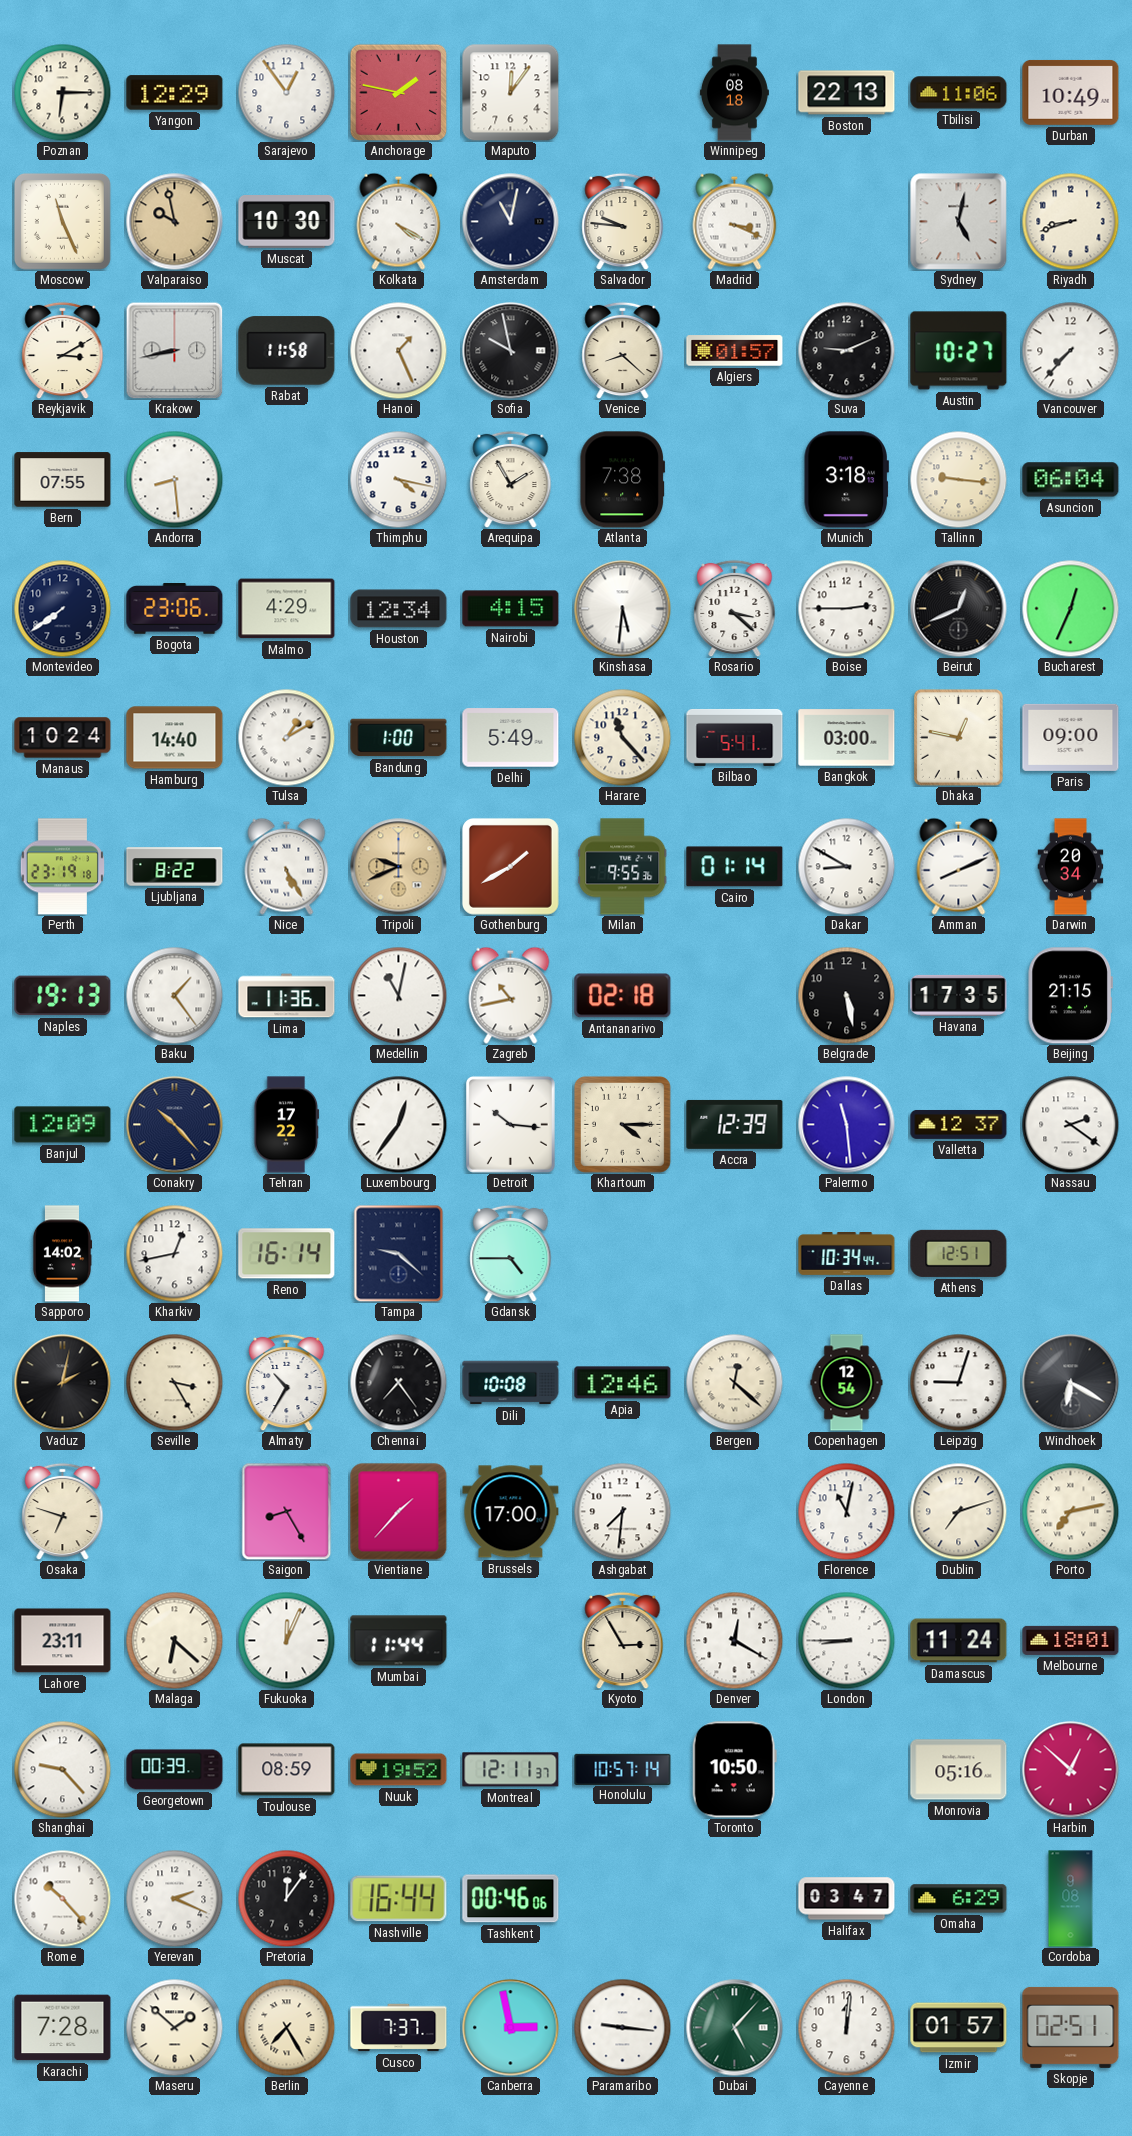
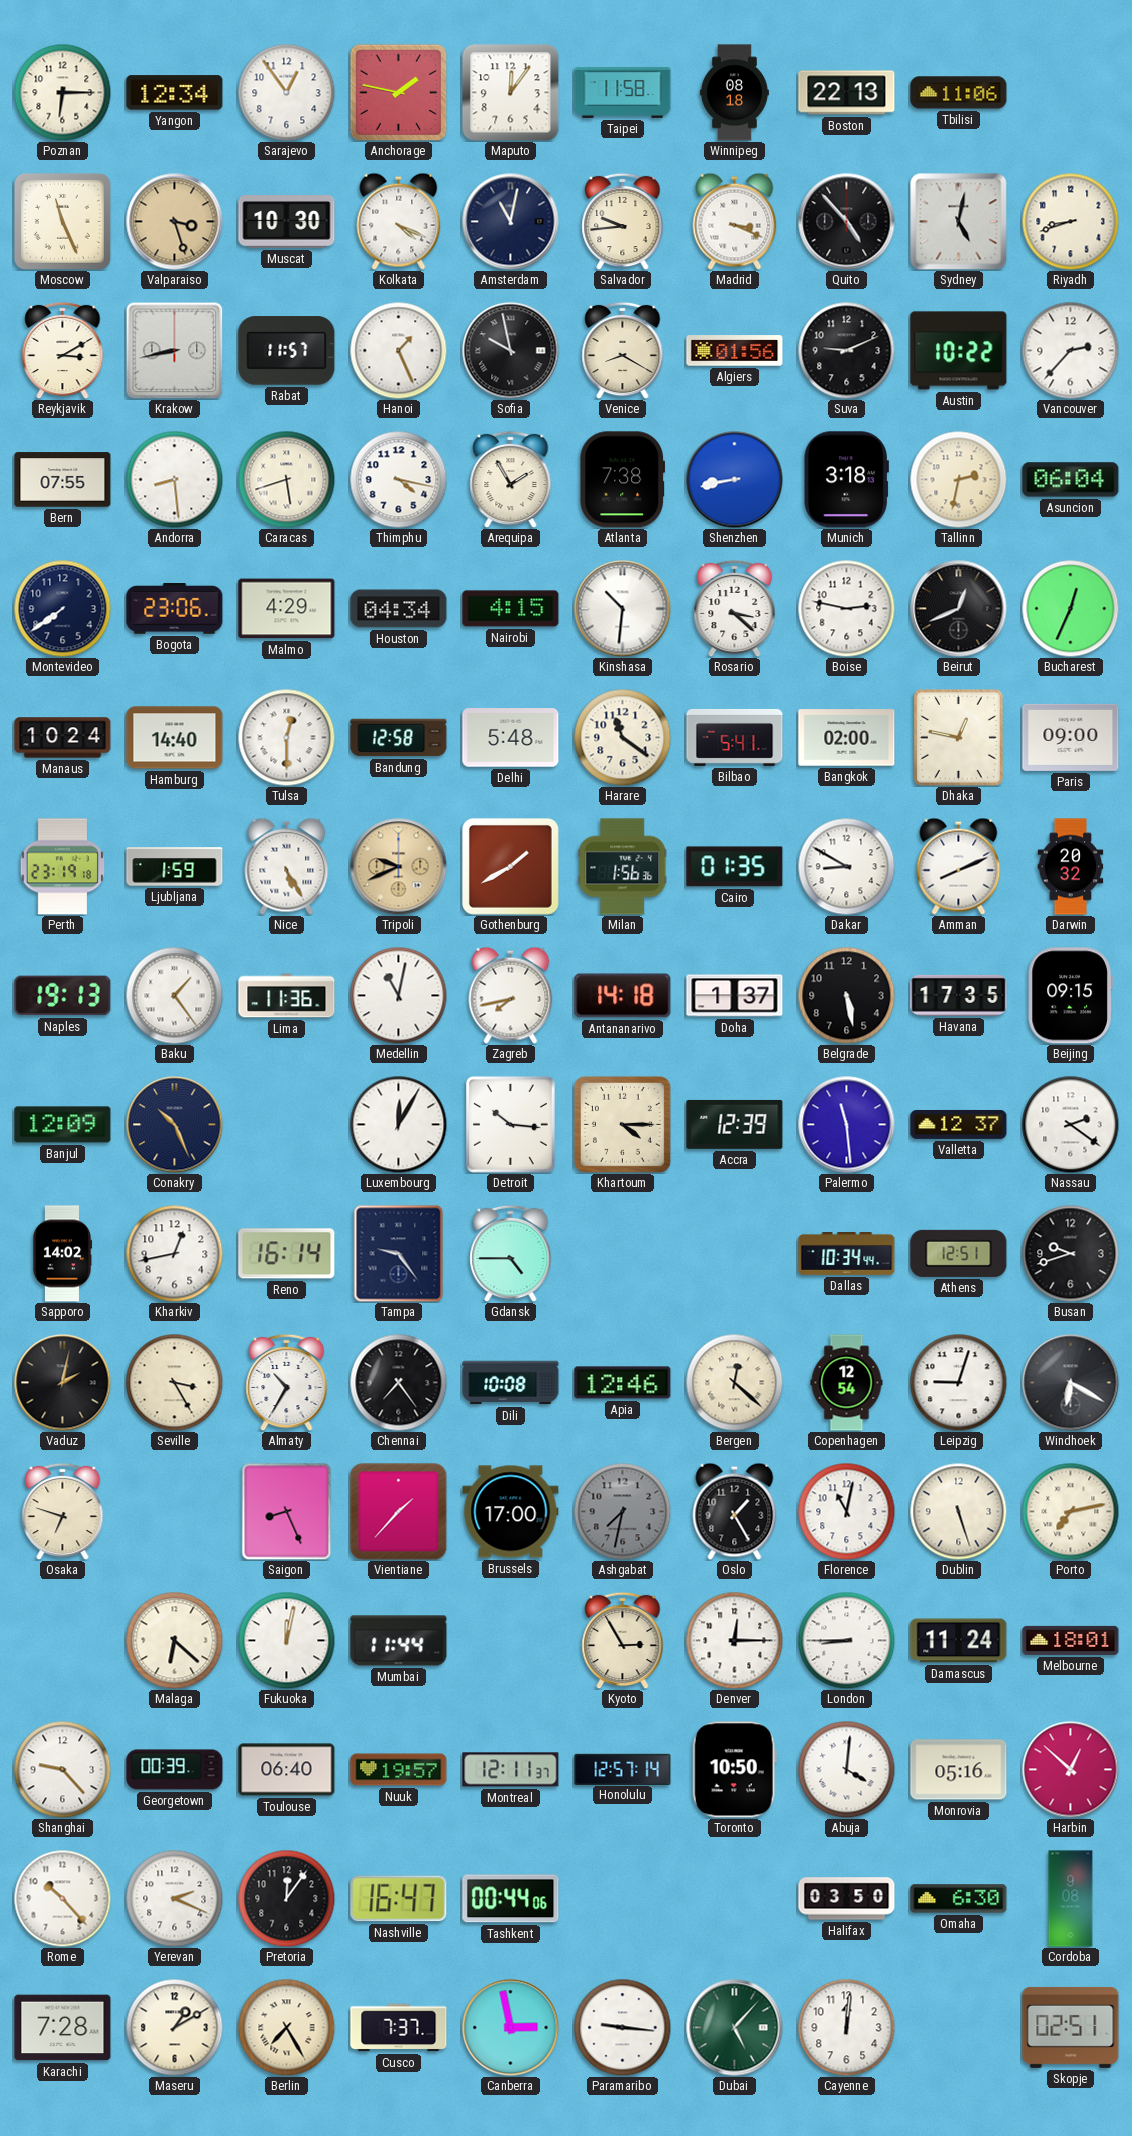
Yangon: 12:29 -> 12:34 (175, 93)
Taipei: none -> 11:58 (623, 92)
Durban: 10:49 -> none (1071, 92)
Valparaiso: 9:58 -> 3:27 (175, 222)
Kolkata: 4:20 -> 4:19 (399, 221)
Salvador: 9:46 -> 9:44 (623, 221)
Quito: none -> 4:53 (847, 222)
Rabat: 11:58 -> 11:57 (287, 351)
Venice: 8:22 -> 8:20 (623, 350)
Algiers: 01:57 -> 01:56 (735, 351)
Austin: 10:27 -> 10:22 (959, 351)
Vancouver: 7:37 -> 2:37 (1070, 350)
Caracas: none -> 5:42 (286, 479)
Shenzhen: none -> 8:43 (735, 480)
Tallinn: 9:16 -> 2:32 (958, 479)
Houston: 12:34 -> 04:34 (399, 609)
Kinshasa: 5:31 -> 10:31 (623, 609)
Boise: 2:45 -> 2:47 (846, 608)
Tulsa: 1:10 -> 12:30 (286, 737)
Bandung: 1:00 -> 12:58 (399, 738)
Delhi: 5:49 -> 5:48 (511, 738)
Harare: 11:23 -> 11:21 (622, 737)
Bangkok: 03:00 -> 02:00 (847, 738)
Ljubljana: 8:22 -> 1:59 (175, 867)
Milan: 9:55 -> 1:56 (623, 867)
Cairo: 01:14 -> 01:35 (735, 867)
Darwin: 20:34 -> 20:32 (1071, 867)
Zagreb: 10:43 -> 7:43 (511, 995)
Antananarivo: 02:18 -> 14:18 (623, 996)
Doha: none -> 1:37 (735, 996)
Beijing: 21:15 -> 09:15 (1070, 996)
Conakry: 10:23 -> 10:26 (175, 1125)
Tehran: 17:22 -> none (287, 1125)
Luxembourg: 12:36 -> 12:05 (398, 1124)
Tampa: 9:22 -> 9:24 (399, 1253)
Busan: none -> 9:42 (1070, 1253)
Saigon: 8:25 -> 8:26 (287, 1511)
Ashgabat: 7:31 -> 7:32 (622, 1511)
Ashgabat dial: white -> grey (622, 1511)
Oslo: none -> 1:25 (735, 1511)
Dublin: 7:12 -> 5:27 (958, 1511)
Lahore: 23:11 -> none (63, 1641)
Fukuoka: 12:04 -> 12:02 (286, 1640)
Denver: 12:20 -> 12:15 (734, 1640)
Toulouse: 08:59 -> 06:40 (287, 1770)
Nuuk: 19:52 -> 19:57 (399, 1770)
Honolulu: 10:57 -> 12:57 (623, 1769)
Abuja: none -> 4:01 (846, 1769)
Nashville: 16:44 -> 16:47 (399, 1899)
Tashkent: 00:46 -> 00:44 (511, 1899)
Halifax: 03:47 -> 03:50 (847, 1899)
Omaha: 6:29 -> 6:30 (959, 1899)
Maseru: 1:52 -> 1:10 (174, 2027)
Izmir: 01:57 -> none (959, 2028)
